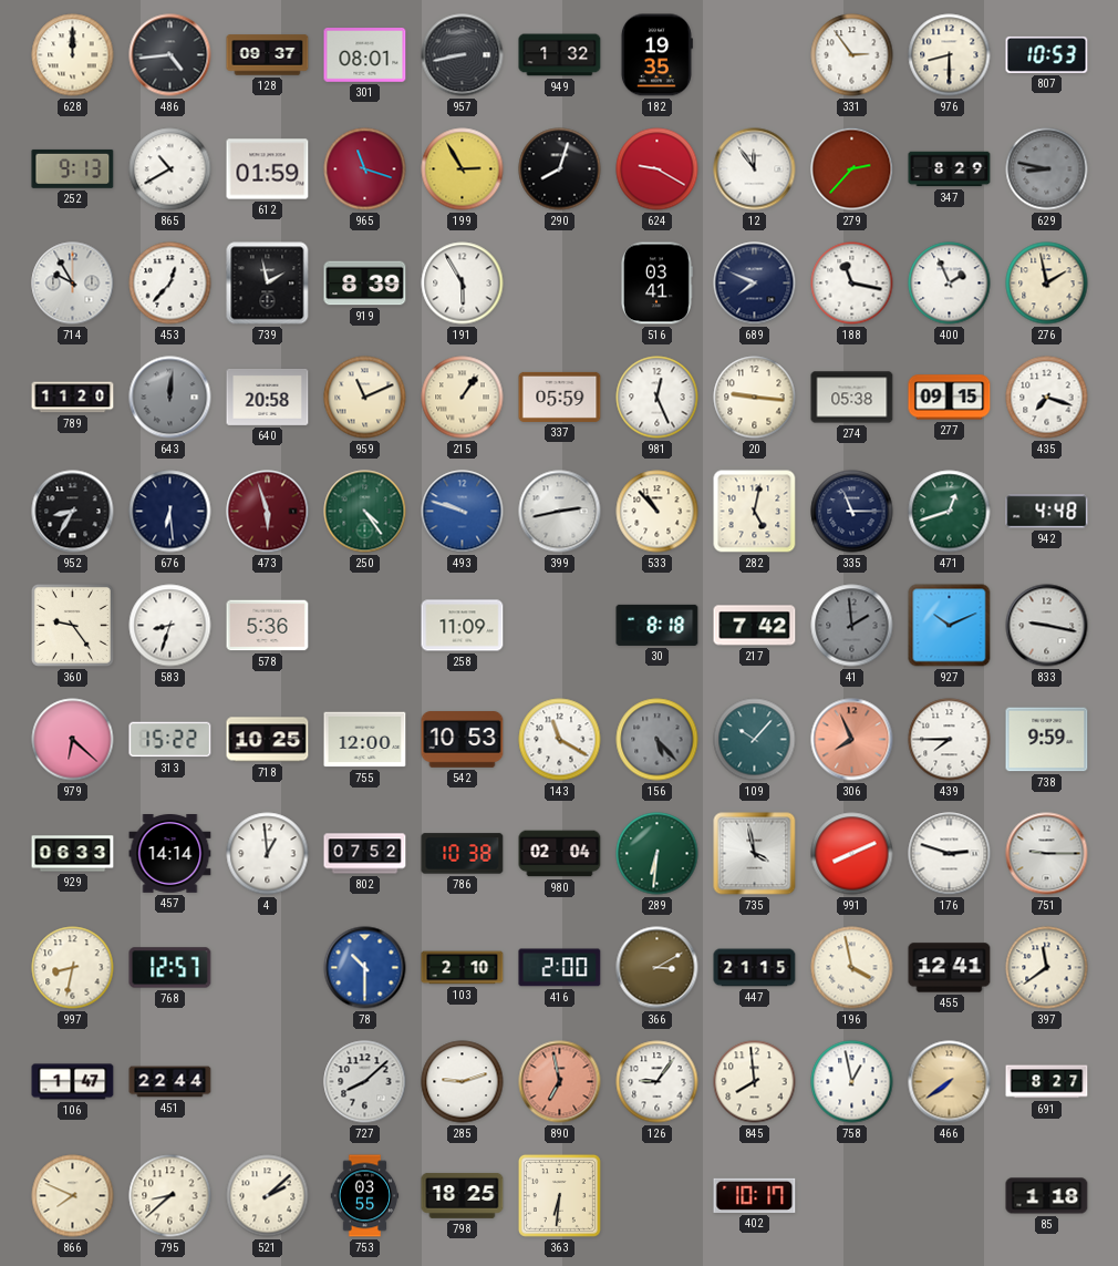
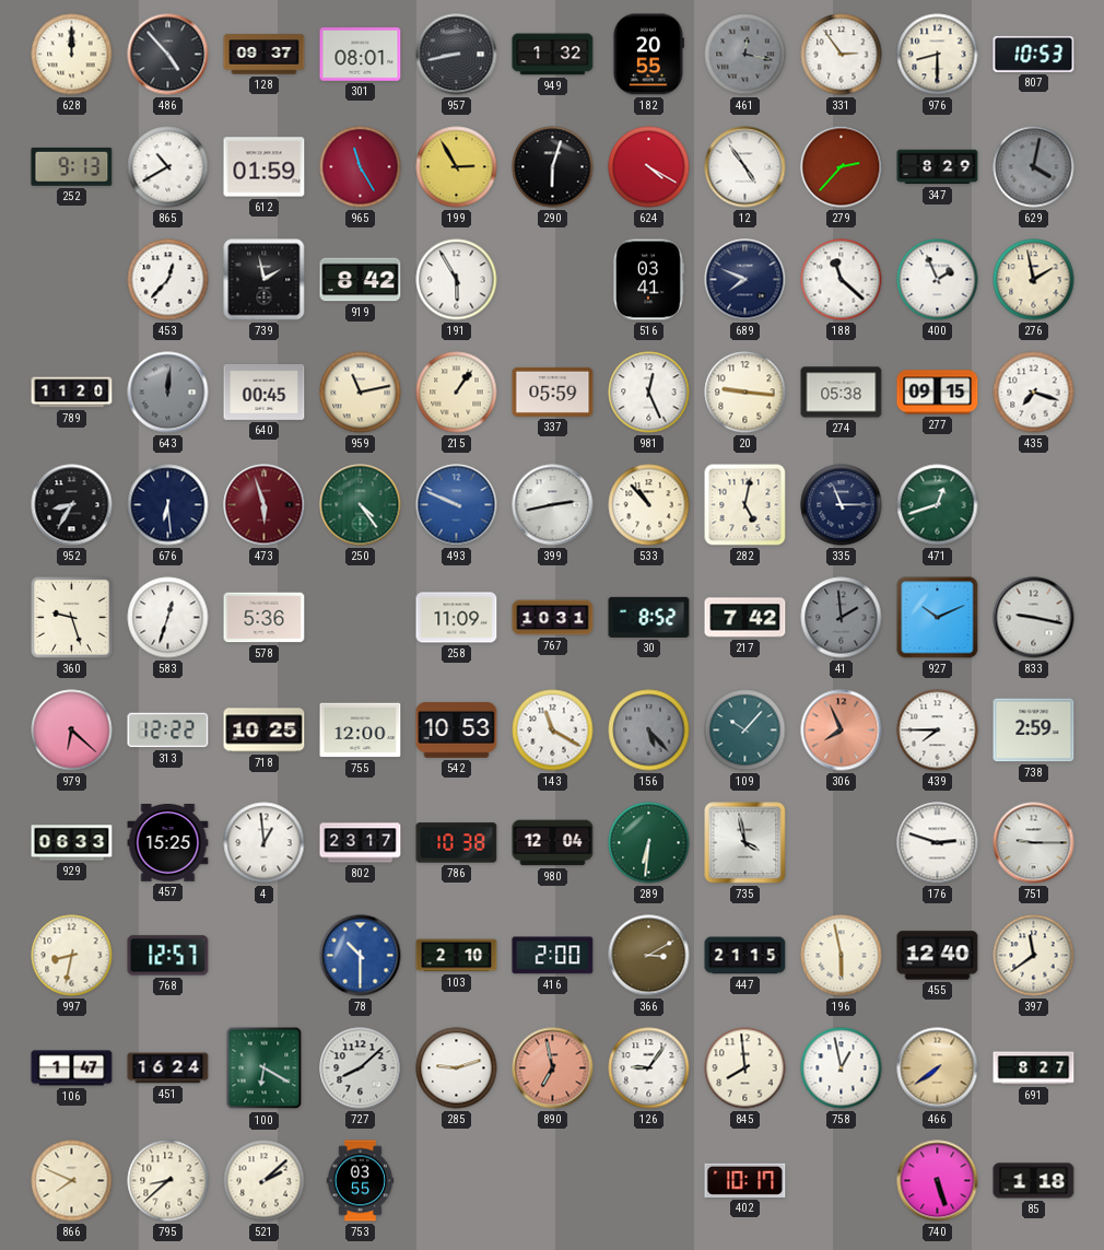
486: 4:44 -> 4:53 (168, 55)
182: 19:35 -> 20:55 (648, 55)
461: none -> 12:17 (745, 55)
965: 11:18 -> 11:25 (361, 167)
290: 8:03 -> 6:03 (553, 167)
624: 9:20 -> 4:20 (649, 167)
12: 11:54 -> 4:54 (745, 167)
629: 8:47 -> 4:02 (1034, 167)
714: 9:55 -> none (73, 284)
919: 8:39 -> 8:42 (361, 280)
188: 11:17 -> 11:22 (842, 280)
640: 20:58 -> 00:45 (265, 392)
959: 11:11 -> 11:13 (361, 393)
493: 9:48 -> 9:49 (457, 505)
942: 4:48 -> none (1047, 512)
360: 9:24 -> 9:27 (71, 617)
583: 8:33 -> 12:33 (168, 618)
767: none -> 10:31 (553, 618)
30: 8:18 -> 8:52 (649, 617)
313: 15:22 -> 12:22 (168, 731)
738: 9:59 -> 2:59 (1034, 731)
457: 14:14 -> 15:25 (168, 843)
802: 07:52 -> 23:17 (361, 843)
980: 02:04 -> 12:04 (553, 843)
991: 8:11 -> none (852, 854)
196: 3:58 -> 5:58 (842, 956)
455: 12:41 -> 12:40 (938, 956)
451: 22:44 -> 16:24 (168, 1068)
100: none -> 6:20 (265, 1068)
798: 18:25 -> none (463, 1196)
363: 6:31 -> none (559, 1195)
740: none -> 5:27 (938, 1181)
